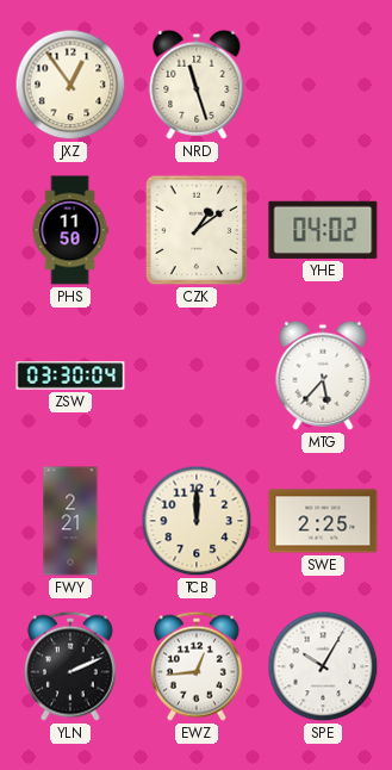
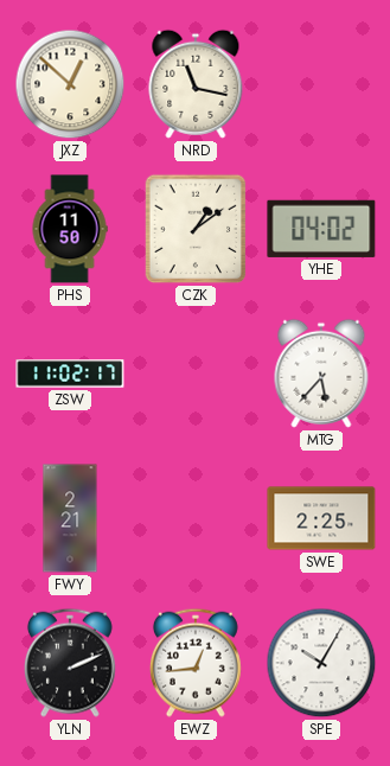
JXZ: 12:54 -> 12:52 (70, 84)
NRD: 11:27 -> 11:17 (196, 84)
ZSW: 03:30 -> 11:02 (70, 374)
TCB: 12:00 -> none (197, 521)
